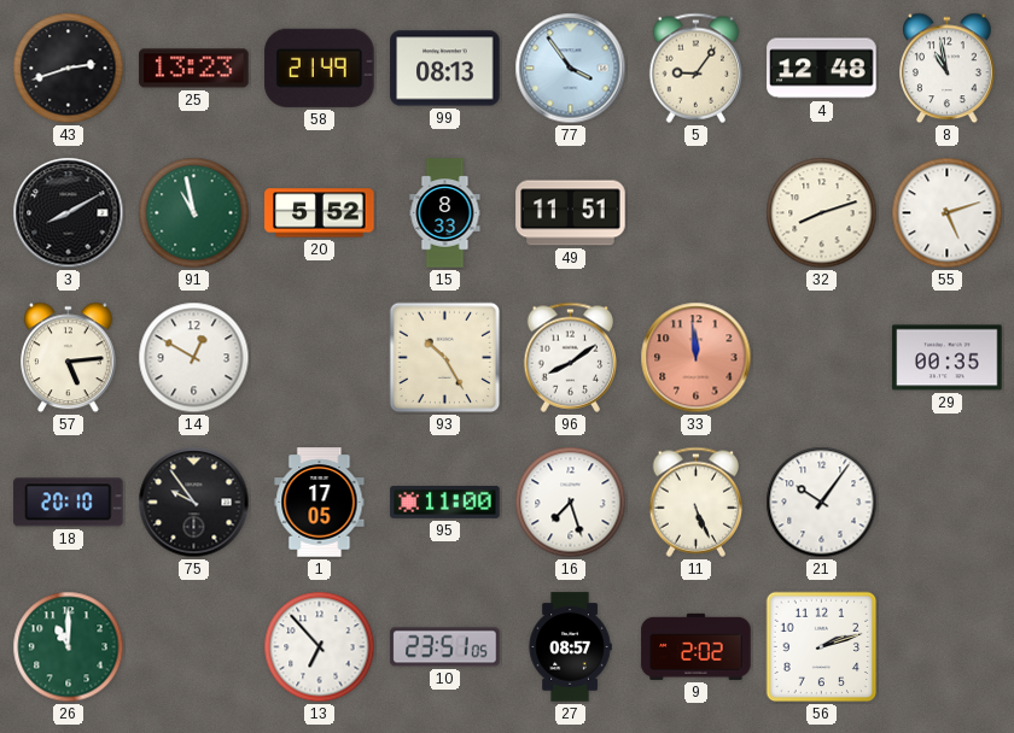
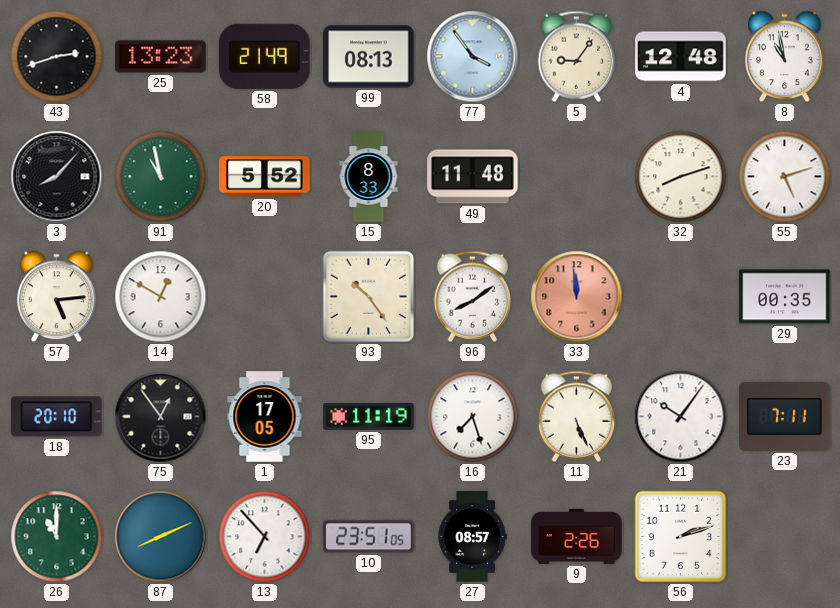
3: 8:10 -> 8:07 (57, 177)
49: 11:51 -> 11:48 (473, 177)
93: 10:25 -> 10:24 (369, 297)
75: 9:54 -> 12:54 (161, 417)
95: 11:00 -> 11:19 (369, 417)
23: none -> 7:11 (785, 416)
87: none -> 8:11 (161, 537)
9: 2:02 -> 2:26 (577, 536)
